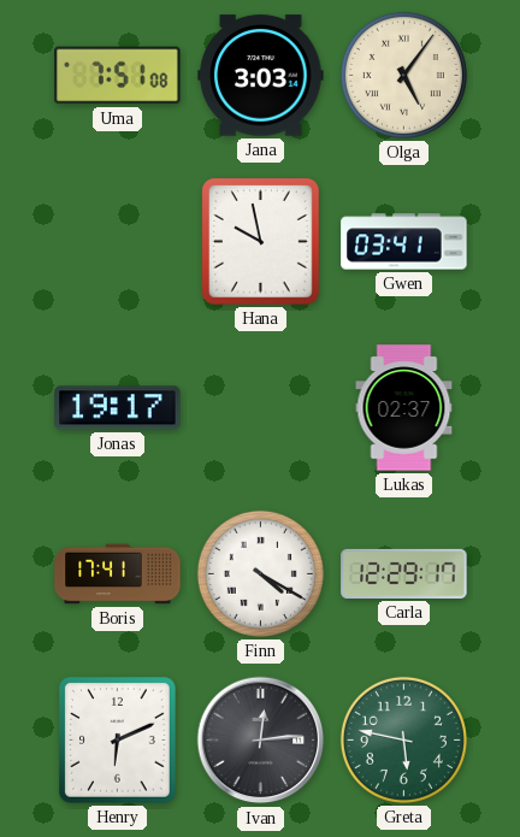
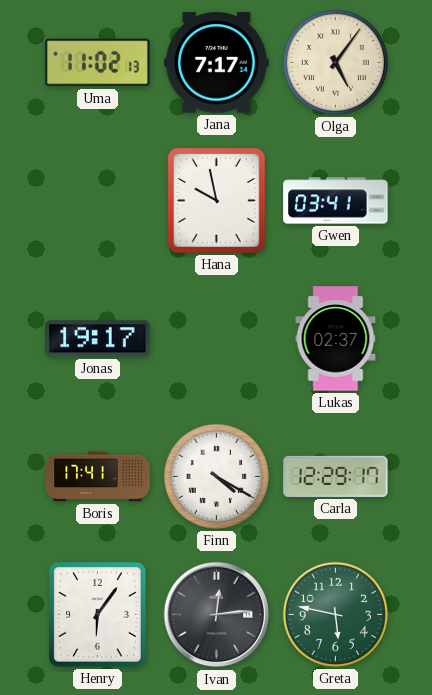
Uma: 7:51 -> 11:02 (98, 63)
Jana: 3:03 -> 7:17 (217, 63)
Henry: 6:11 -> 6:06 (98, 615)
